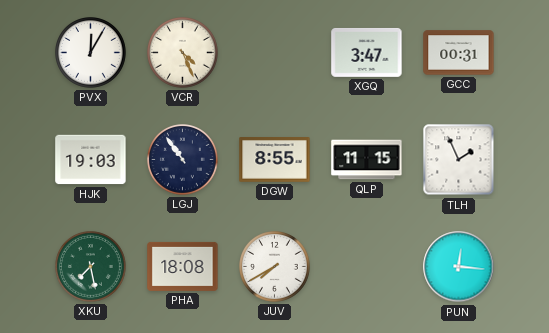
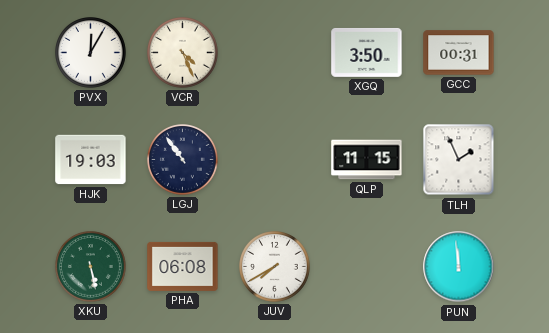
XGQ: 3:47 -> 3:50 (367, 52)
DGW: 8:55 -> none (275, 160)
XKU: 7:28 -> 5:28 (91, 267)
PHA: 18:08 -> 06:08 (183, 266)
PUN: 12:16 -> 11:59 (459, 267)
